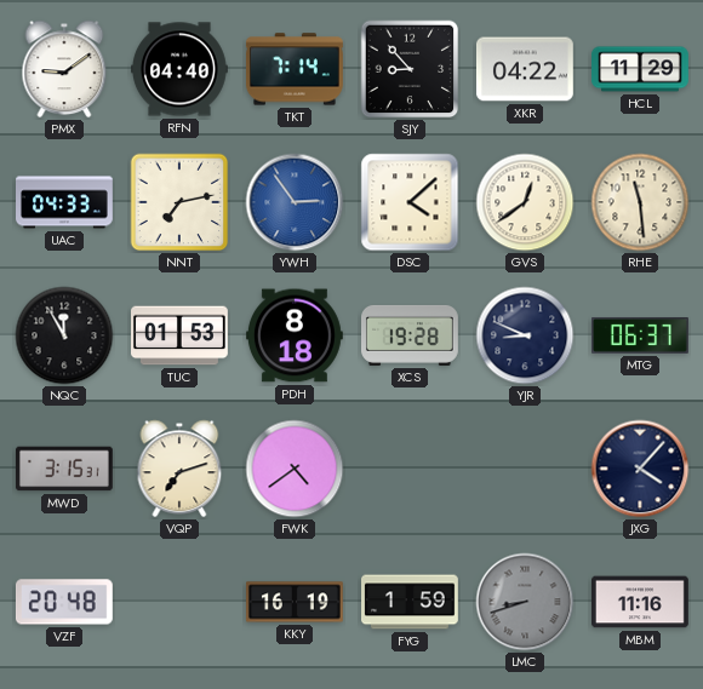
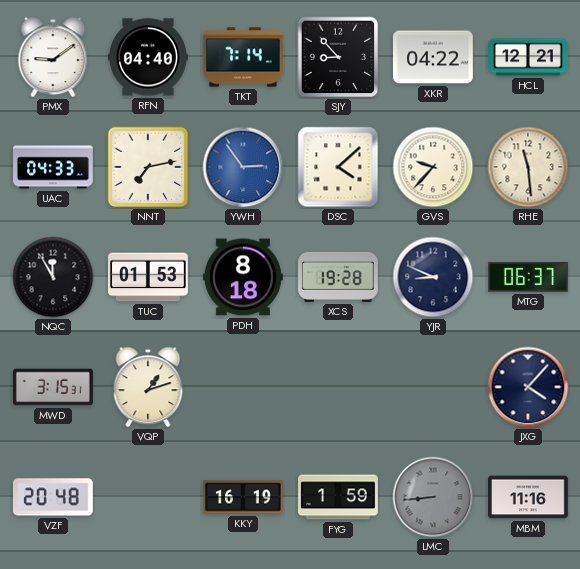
HCL: 11:29 -> 12:21 (529, 57)
GVS: 12:39 -> 9:37 (433, 167)
VQP: 7:12 -> 1:12 (148, 387)
FWK: 4:39 -> none (295, 469)
LMC: 8:42 -> 8:44 (433, 497)
